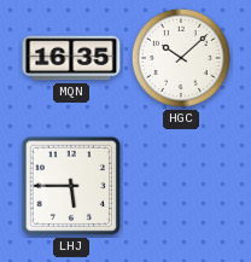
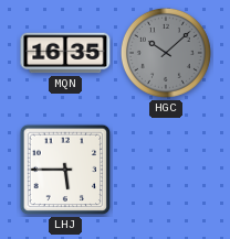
HGC dial: white -> grey (166, 53)
